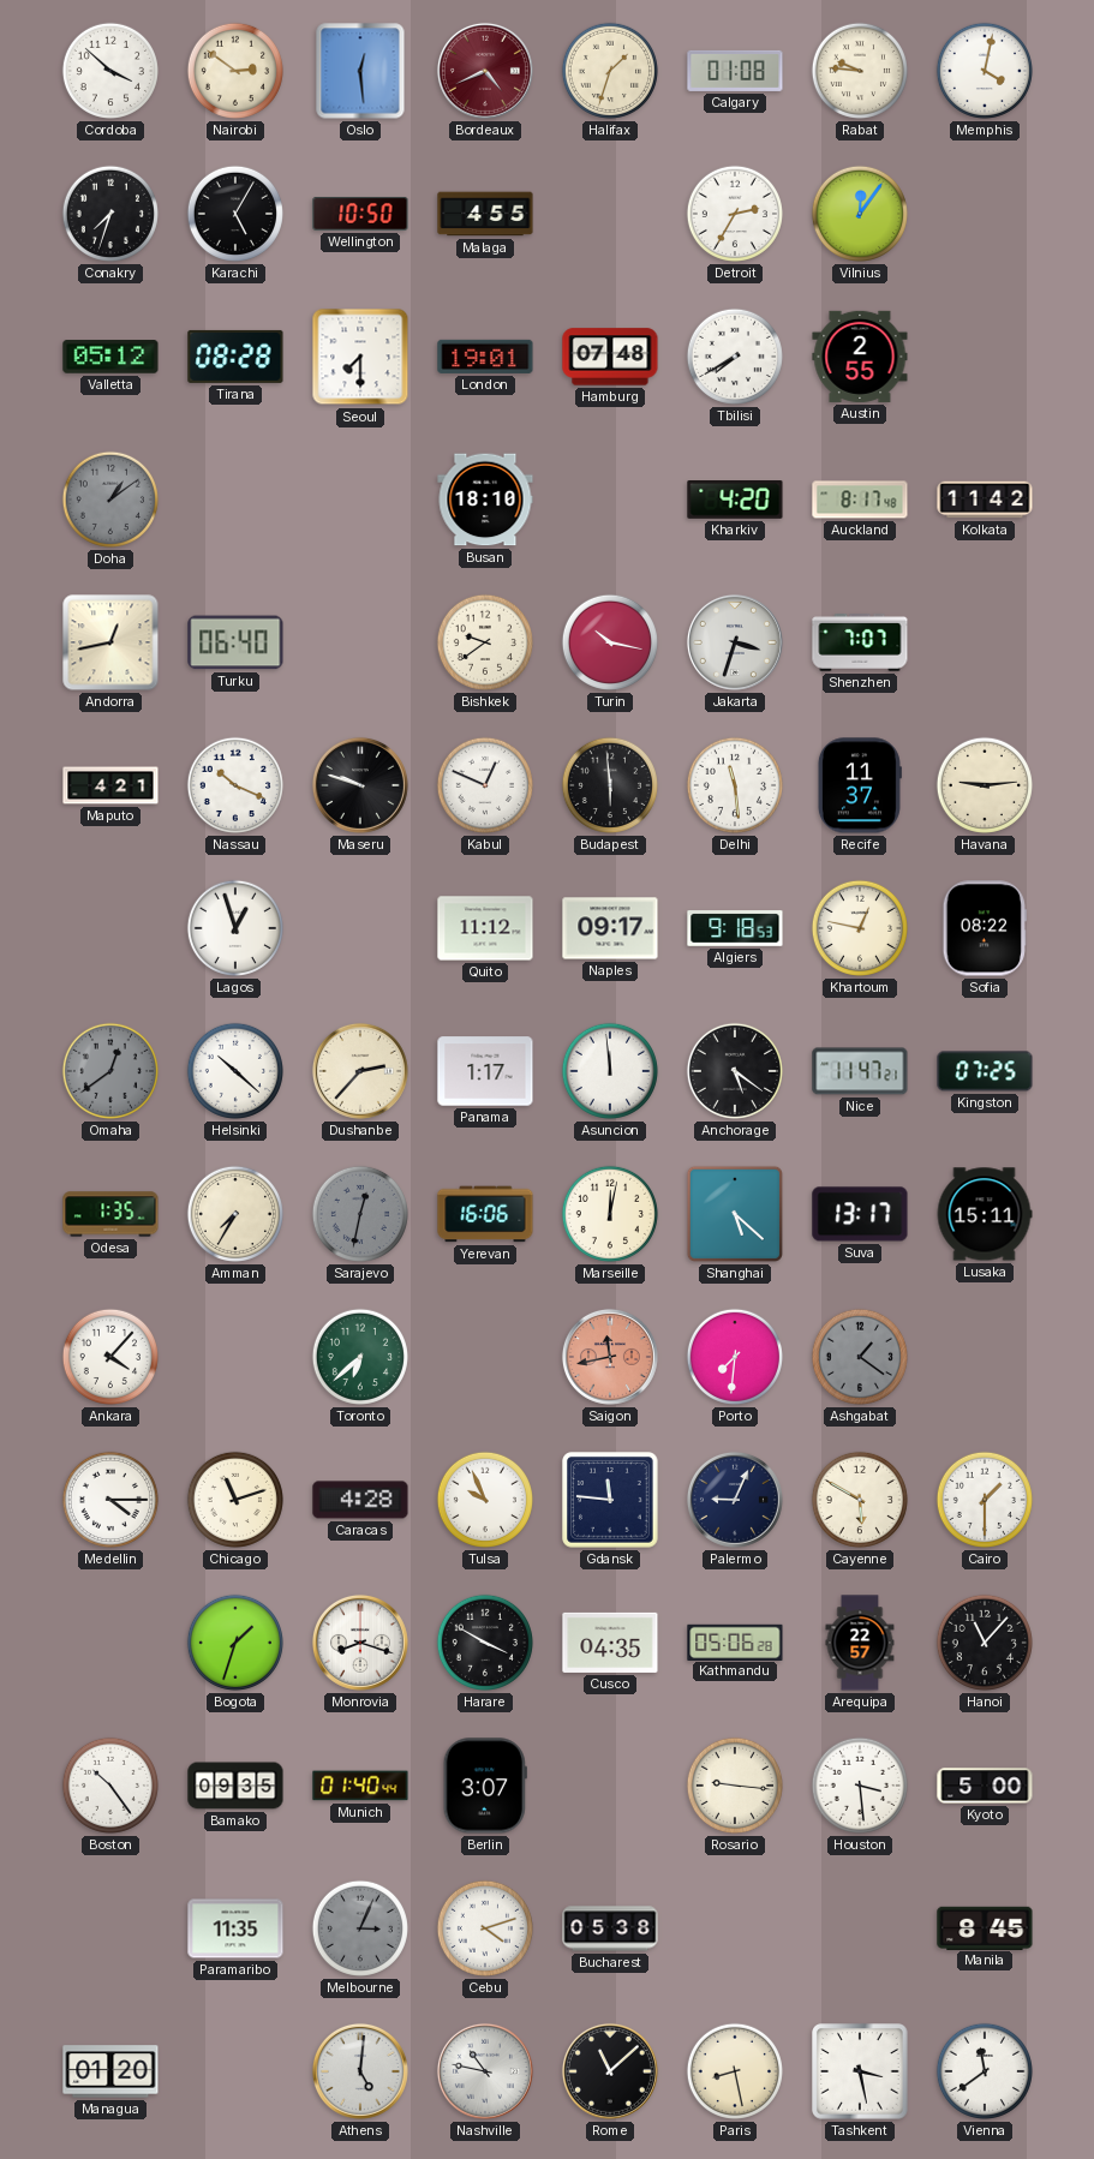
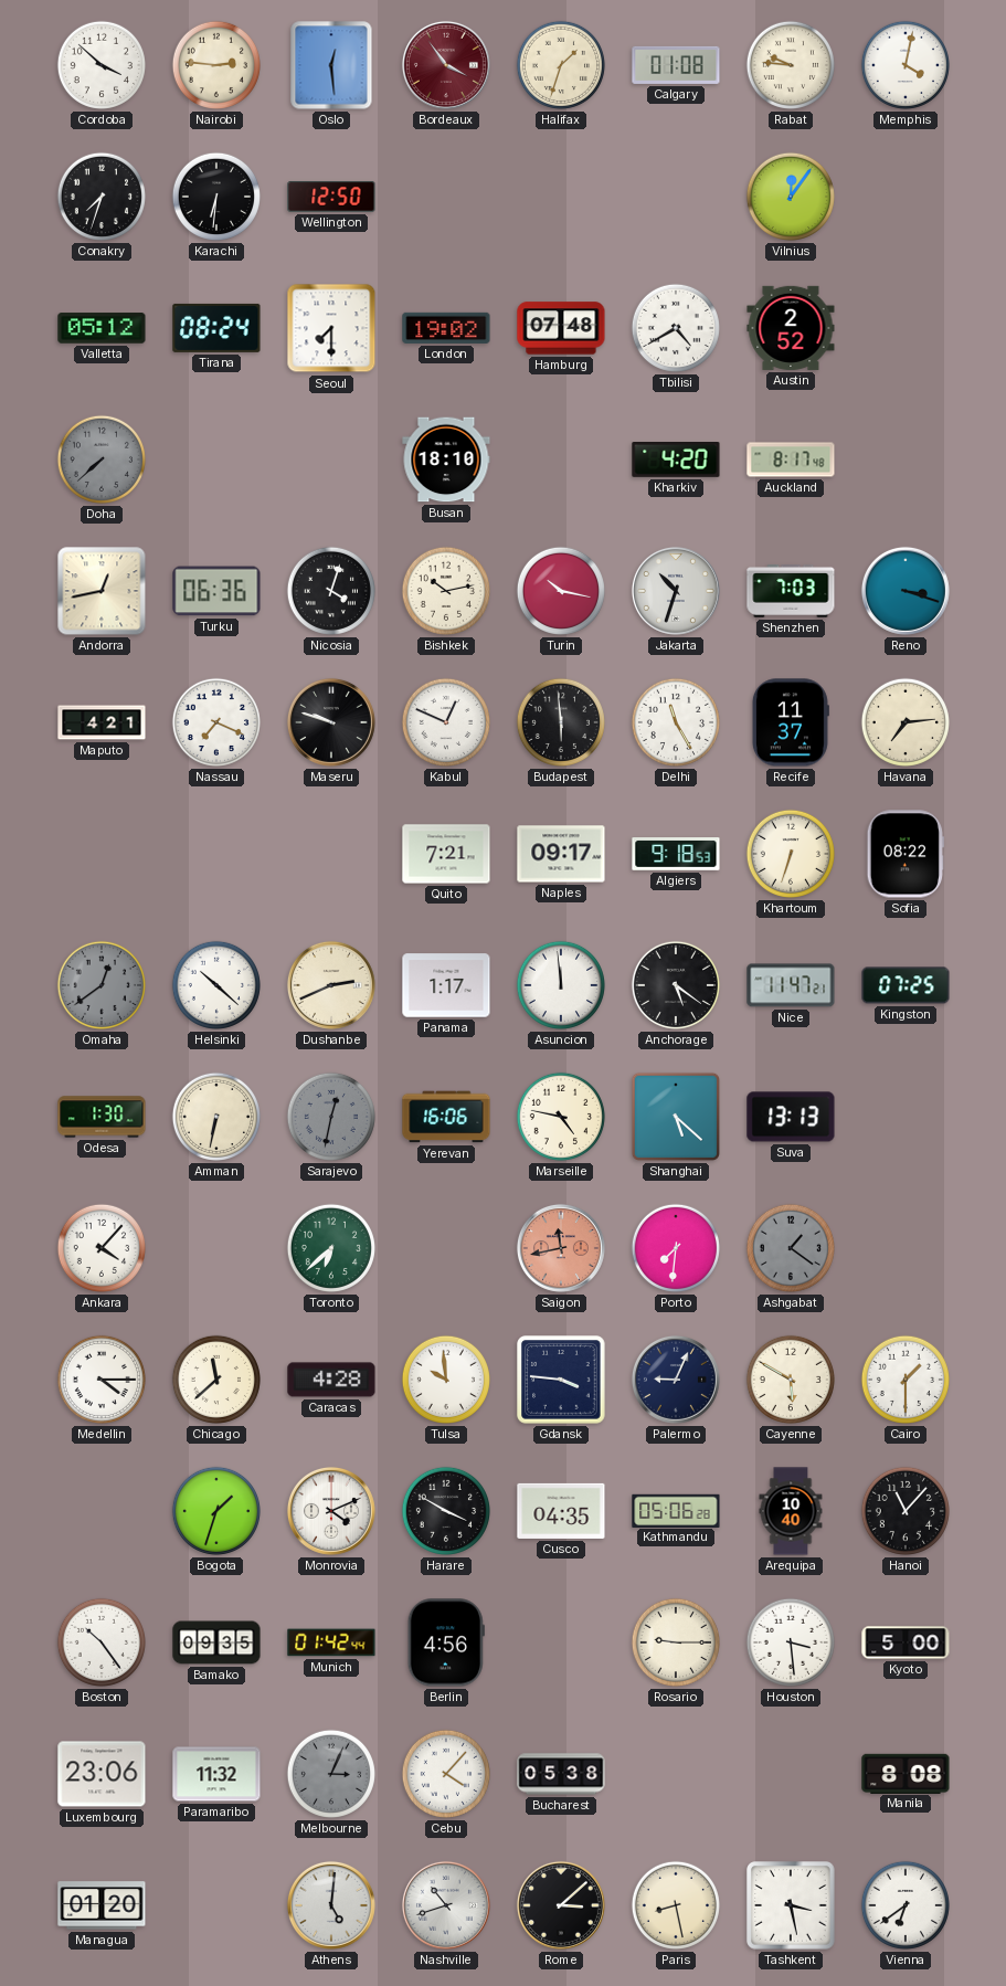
Nairobi: 2:51 -> 2:46 (216, 65)
Bordeaux: 4:41 -> 3:54 (446, 65)
Karachi: 5:05 -> 6:31 (216, 197)
Wellington: 10:50 -> 12:50 (331, 197)
Malaga: 4:55 -> none (485, 214)
Detroit: 2:35 -> none (735, 214)
Tirana: 08:28 -> 08:24 (216, 328)
London: 19:01 -> 19:02 (446, 328)
Tbilisi: 7:40 -> 4:40 (676, 328)
Austin: 2:55 -> 2:52 (791, 328)
Doha: 1:09 -> 7:38 (102, 459)
Kolkata: 11:42 -> none (985, 500)
Turku: 06:40 -> 06:36 (216, 591)
Nicosia: none -> 4:03 (331, 591)
Bishkek: 9:39 -> 10:13 (446, 591)
Jakarta: 3:33 -> 10:33 (676, 591)
Shenzhen: 7:07 -> 7:03 (791, 592)
Reno: none -> 3:18 (906, 591)
Nassau: 10:19 -> 7:19 (216, 722)
Delhi: 11:29 -> 11:25 (676, 722)
Havana: 9:14 -> 7:14 (906, 722)
Lagos: 12:57 -> none (235, 928)
Quito: 11:12 -> 7:21 (446, 854)
Khartoum: 12:47 -> 6:33 (791, 854)
Dushanbe: 2:37 -> 2:41 (331, 985)
Odesa: 1:35 -> 1:30 (102, 1117)
Amman: 7:35 -> 6:32 (216, 1117)
Marseille: 12:02 -> 4:47 (561, 1117)
Suva: 13:17 -> 13:13 (791, 1117)
Lusaka: 15:11 -> none (985, 1214)
Chicago: 11:12 -> 11:38 (216, 1380)
Tulsa: 9:56 -> 9:59 (446, 1380)
Gdansk: 11:46 -> 3:46 (561, 1380)
Monrovia: 8:18 -> 4:11 (331, 1511)
Arequipa: 22:57 -> 10:40 (791, 1511)
Munich: 01:40 -> 01:42 (331, 1642)
Berlin: 3:07 -> 4:56 (446, 1642)
Rosario: 9:16 -> 9:15 (676, 1642)
Luxembourg: none -> 23:06 (102, 1774)
Paramaribo: 11:35 -> 11:32 (216, 1774)
Cebu: 4:12 -> 4:07 (446, 1774)
Manila: 8:45 -> 8:08 (906, 1773)
Nashville: 10:47 -> 10:42 (446, 1905)
Rome: 11:08 -> 3:08 (561, 1905)
Vienna: 11:39 -> 6:39 (906, 1905)
